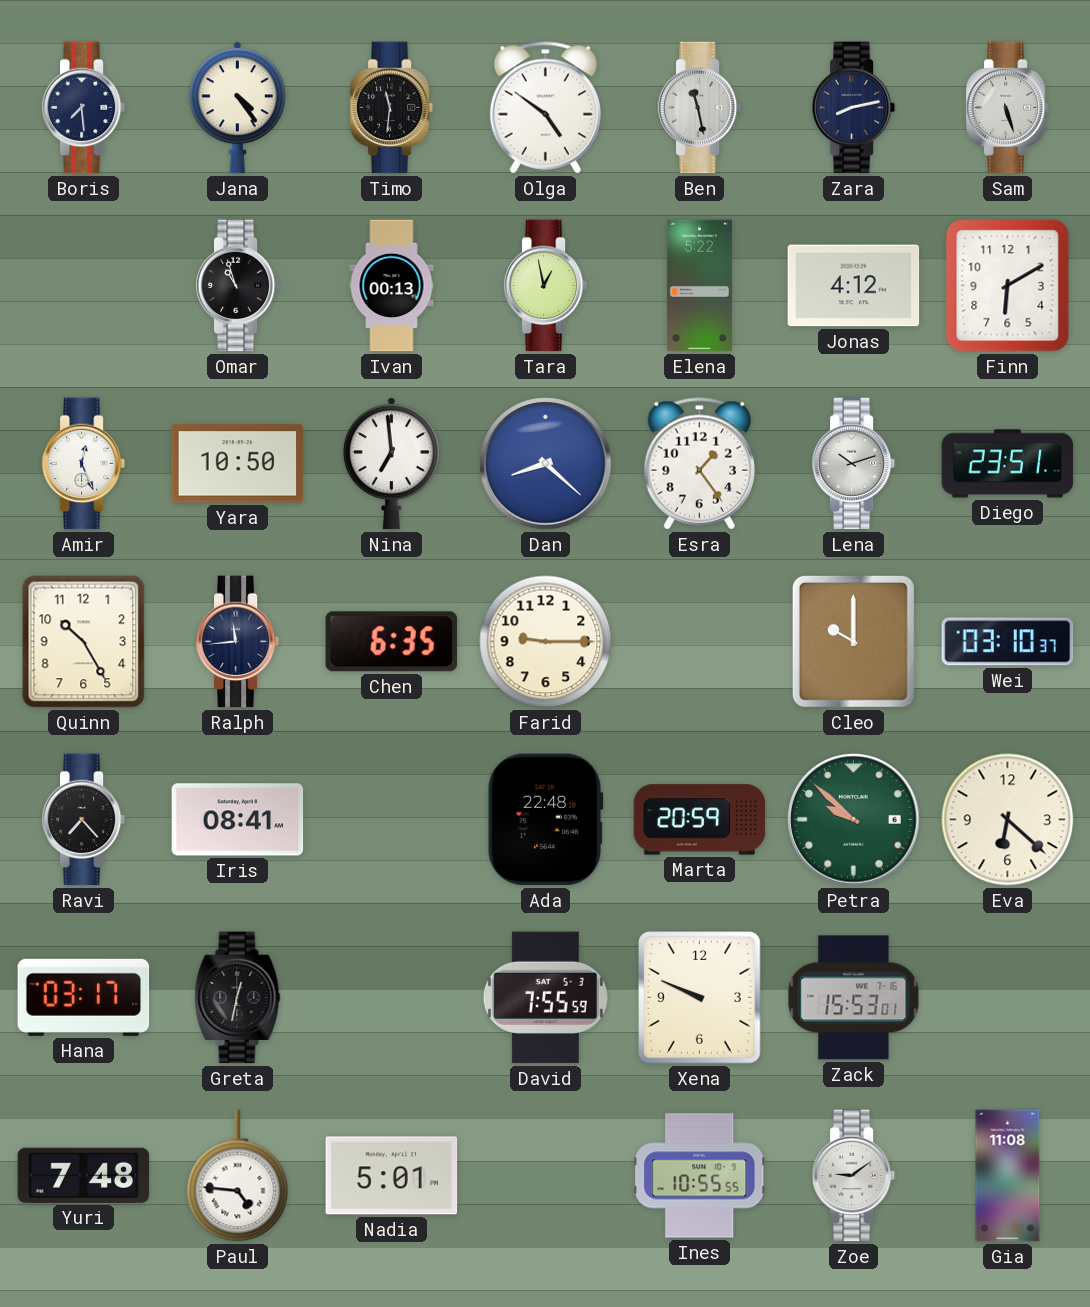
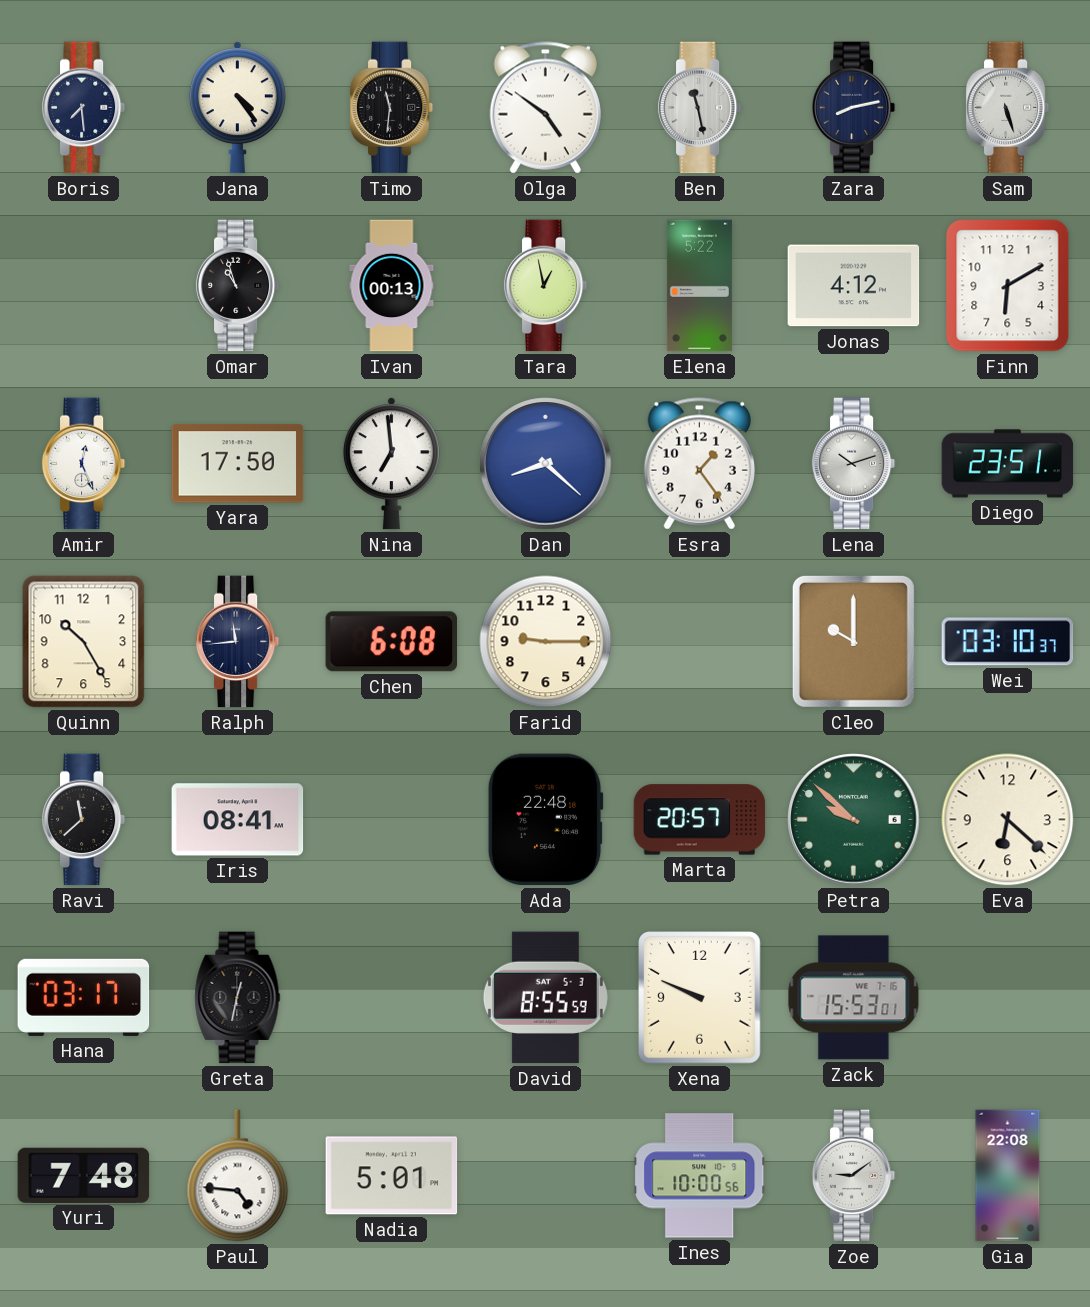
Yara: 10:50 -> 17:50 (238, 464)
Chen: 6:35 -> 6:08 (391, 642)
Ravi: 7:23 -> 11:38 (84, 820)
Marta: 20:59 -> 20:57 (700, 820)
David: 7:55 -> 8:55 (545, 998)
Ines: 10:55 -> 10:00 (700, 1176)
Gia: 11:08 -> 22:08 (1008, 1176)
